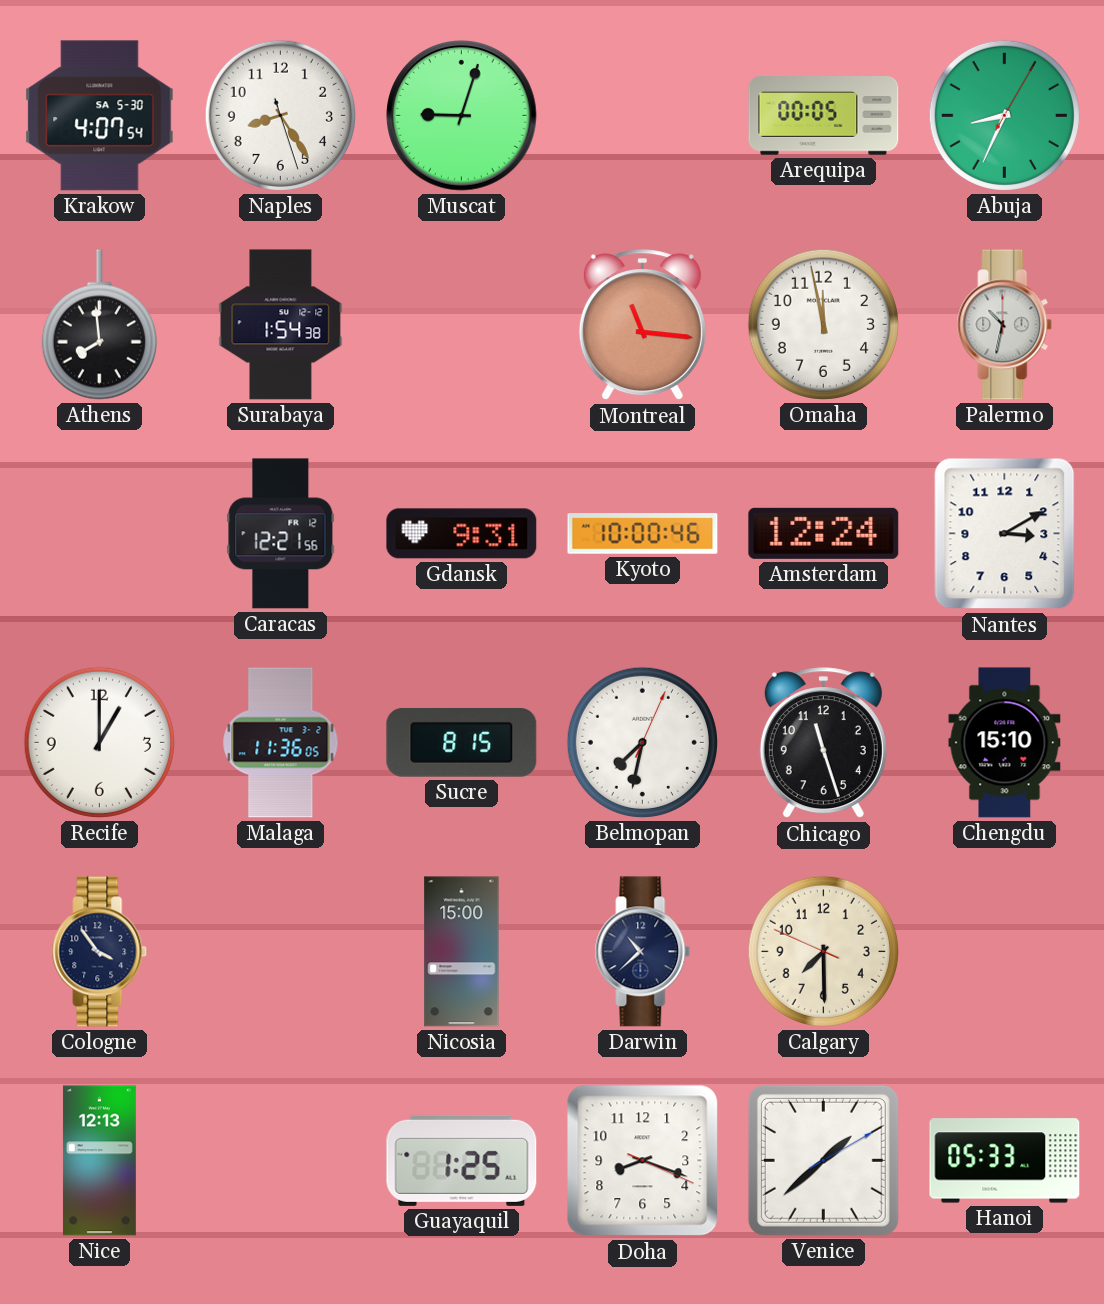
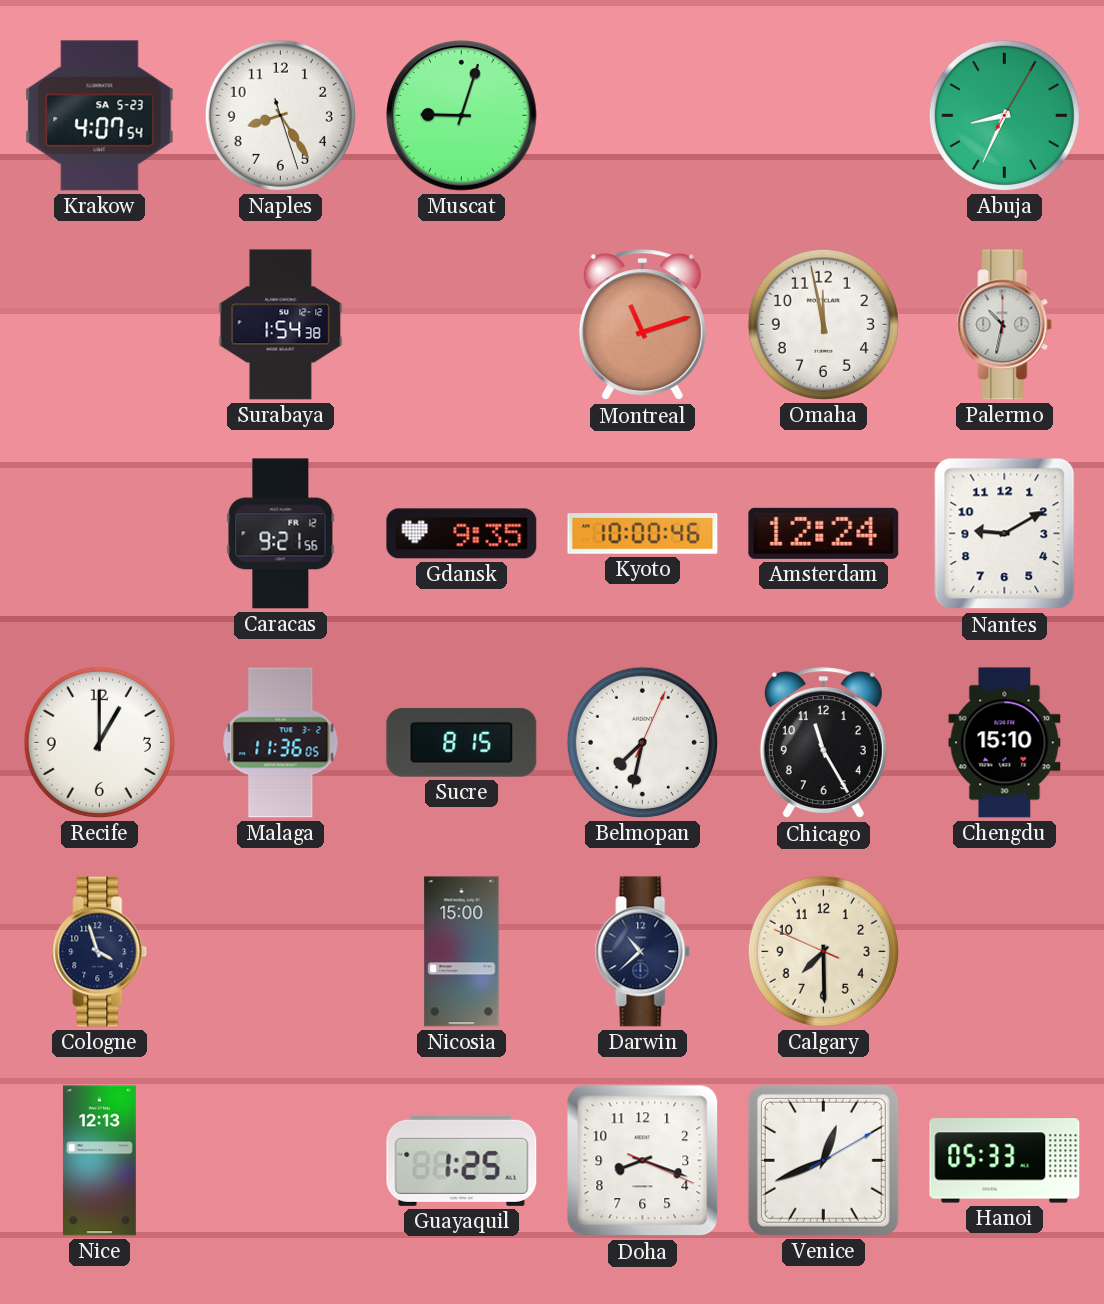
Krakow date: SA 5-30 -> SA 5-23 (100, 116)
Arequipa: 00:05 -> none (824, 116)
Athens: 7:59 -> none (99, 325)
Montreal: 11:16 -> 11:12 (642, 325)
Caracas: 12:21 -> 9:21 (281, 534)
Gdansk: 9:31 -> 9:35 (462, 534)
Nantes: 3:10 -> 9:10 (1005, 534)
Chicago: 11:27 -> 11:25 (823, 743)
Cologne: 3:54 -> 3:57 (100, 952)
Venice: 1:38 -> 12:41 (823, 1160)
